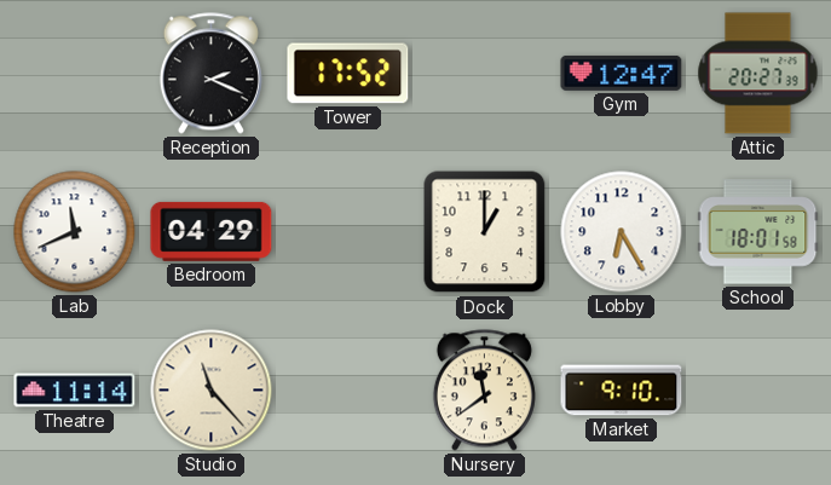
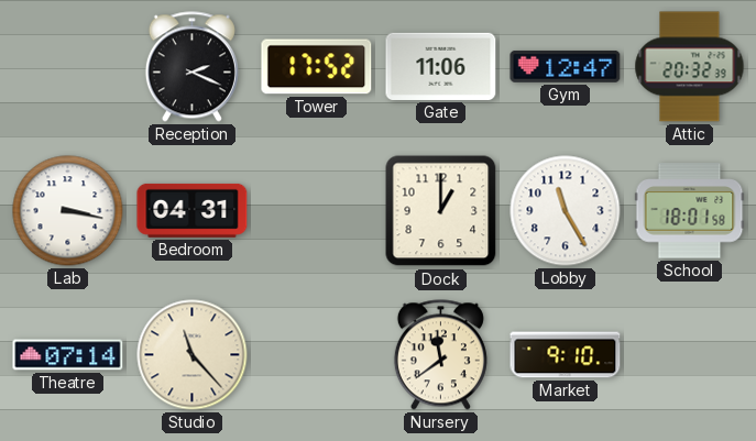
Gate: none -> 11:06 (441, 66)
Attic: 20:27 -> 20:32 (690, 67)
Lab: 11:41 -> 3:17 (68, 211)
Bedroom: 04:29 -> 04:31 (193, 210)
Lobby: 6:25 -> 11:25 (566, 211)
Theatre: 11:14 -> 07:14 (68, 355)
